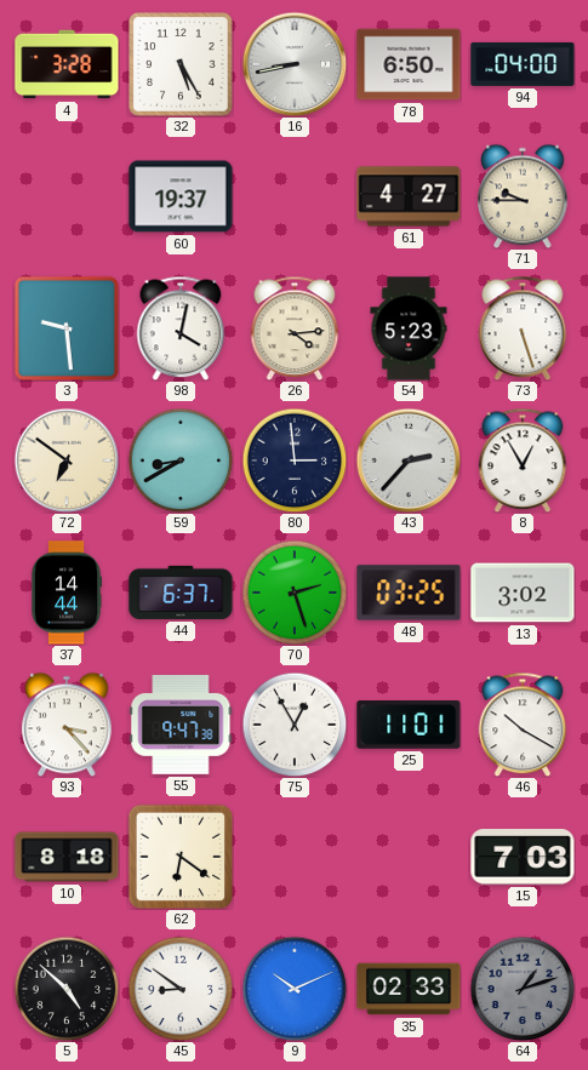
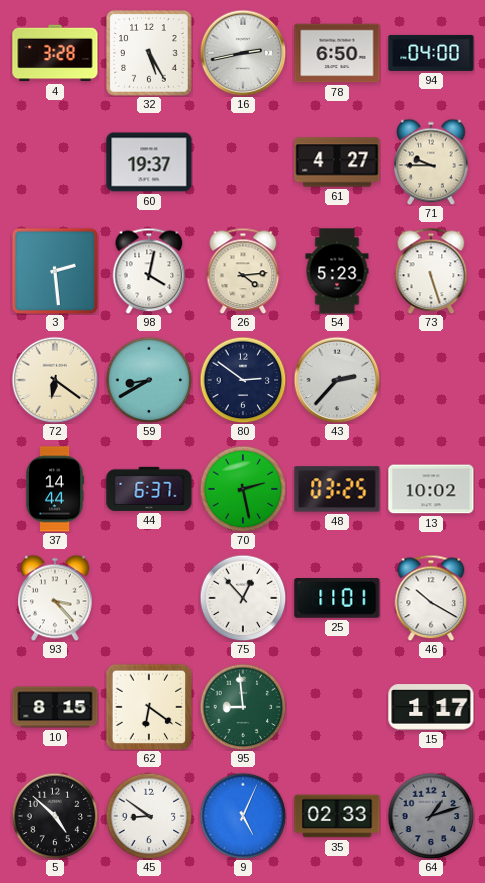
16: 8:43 -> 2:43 (243, 53)
3: 9:29 -> 2:29 (55, 271)
72: 6:51 -> 6:21 (55, 380)
80: 2:59 -> 2:51 (243, 380)
8: 12:55 -> none (523, 460)
70: 2:27 -> 2:28 (243, 489)
13: 3:02 -> 10:02 (431, 489)
55: 9:47 -> none (181, 725)
75: 12:55 -> 12:53 (243, 598)
10: 8:18 -> 8:15 (55, 707)
95: none -> 8:59 (243, 707)
15: 7:03 -> 1:17 (431, 707)
9: 10:11 -> 5:04 (243, 816)
